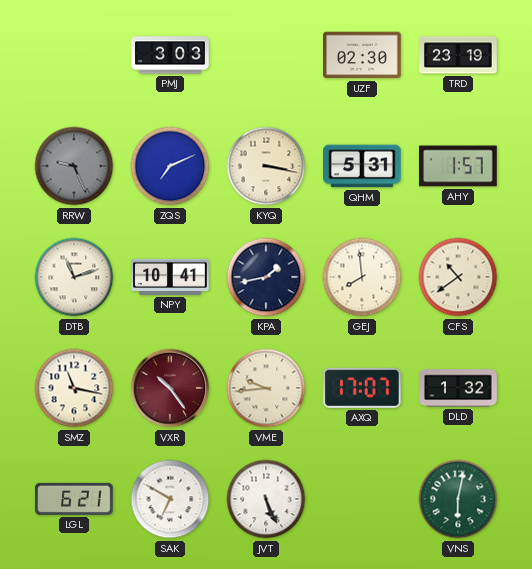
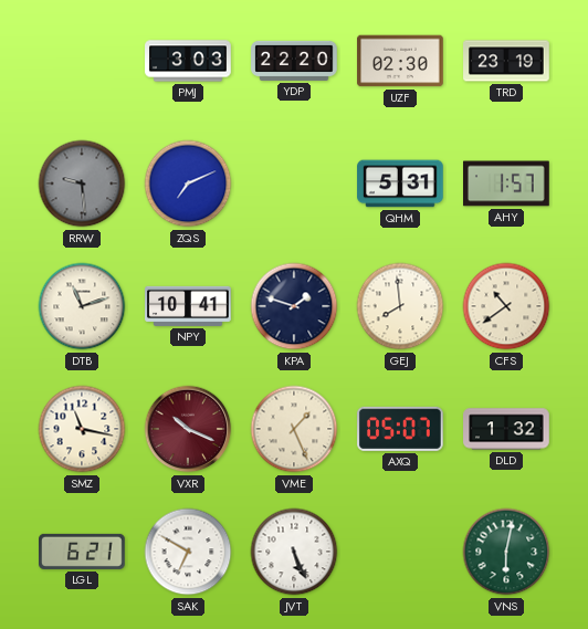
YDP: none -> 22:20 (294, 61)
RRW: 9:26 -> 9:29 (82, 184)
KYQ: 3:17 -> none (266, 166)
KPA: 1:43 -> 1:48 (294, 306)
VXR: 10:24 -> 10:19 (188, 429)
VME: 9:44 -> 1:26 (294, 429)
AXQ: 17:07 -> 05:07 (401, 429)
